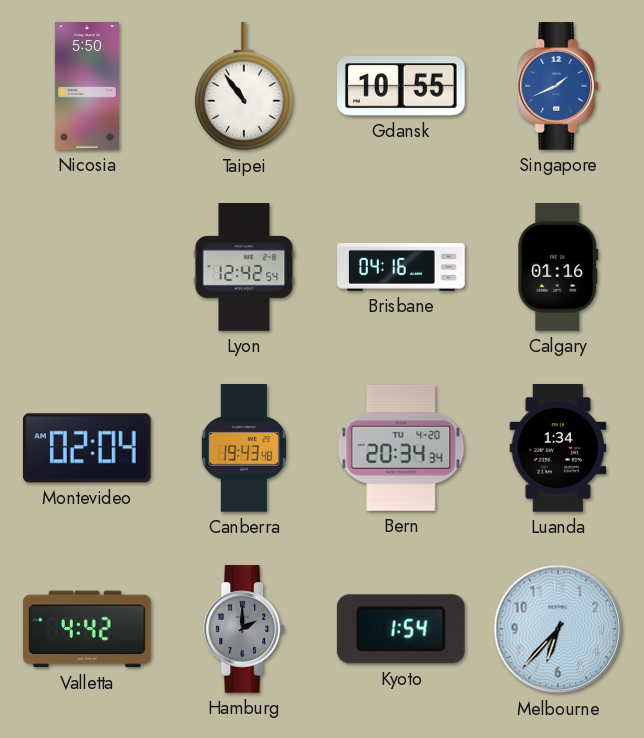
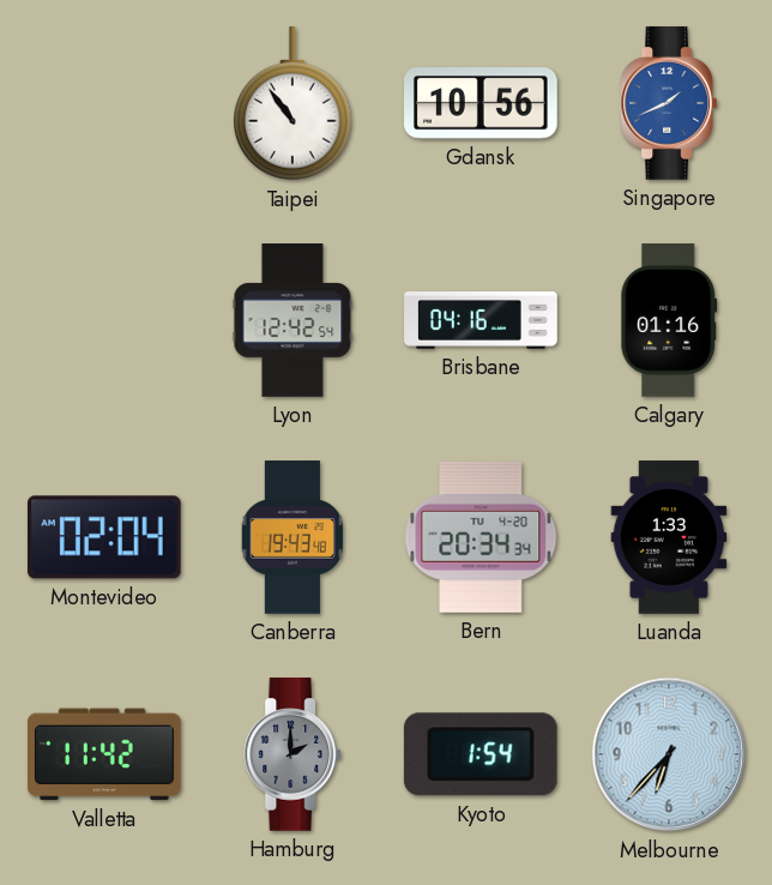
Nicosia: 5:50 -> none (87, 86)
Gdansk: 10:55 -> 10:56 (482, 103)
Luanda: 1:34 -> 1:33 (669, 537)
Valletta: 4:42 -> 11:42 (105, 754)
